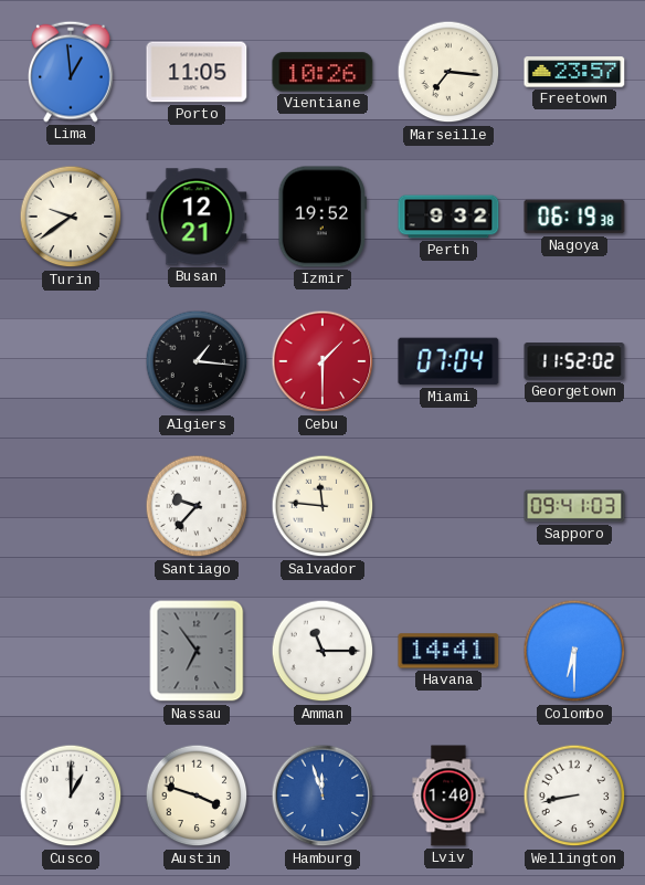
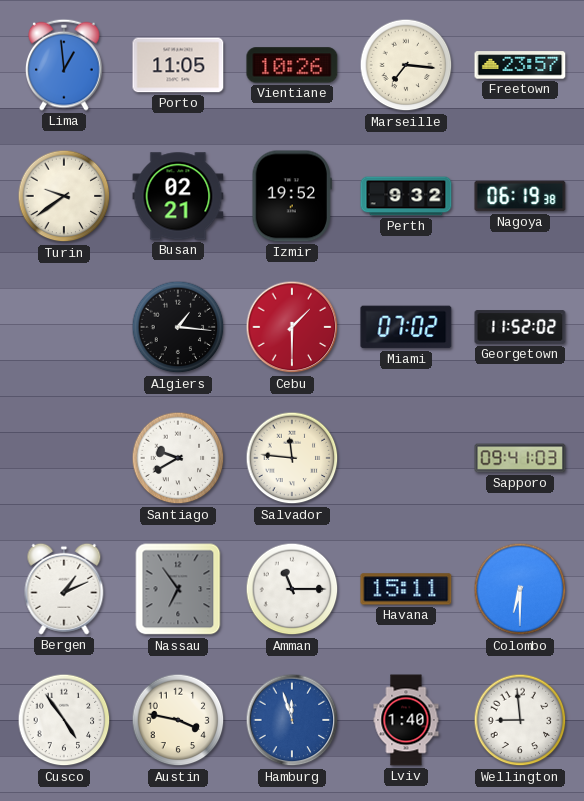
Busan: 12:21 -> 02:21 (178, 196)
Miami: 07:04 -> 07:02 (406, 327)
Santiago: 9:37 -> 9:40 (178, 458)
Bergen: none -> 1:11 (64, 589)
Havana: 14:41 -> 15:11 (406, 589)
Cusco: 1:00 -> 4:54 (64, 720)
Austin: 3:48 -> 3:47 (178, 720)
Wellington: 8:43 -> 8:59 (520, 720)
